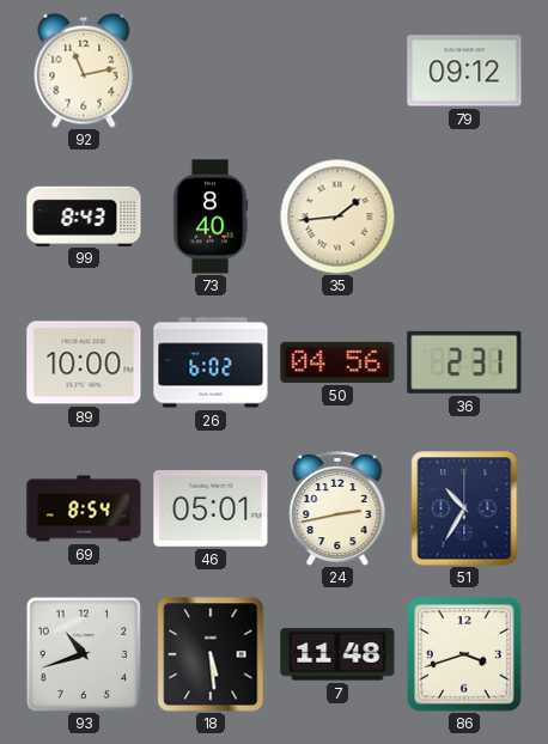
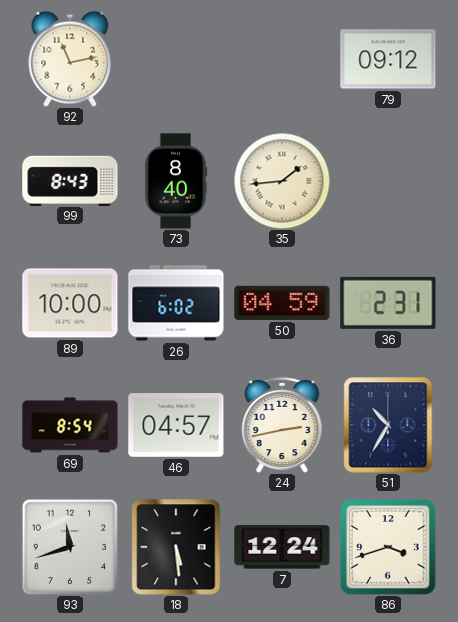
50: 04:56 -> 04:59 (282, 303)
46: 05:01 -> 04:57 (176, 425)
93: 10:42 -> 11:42 (69, 546)
7: 11:48 -> 12:24 (282, 547)
